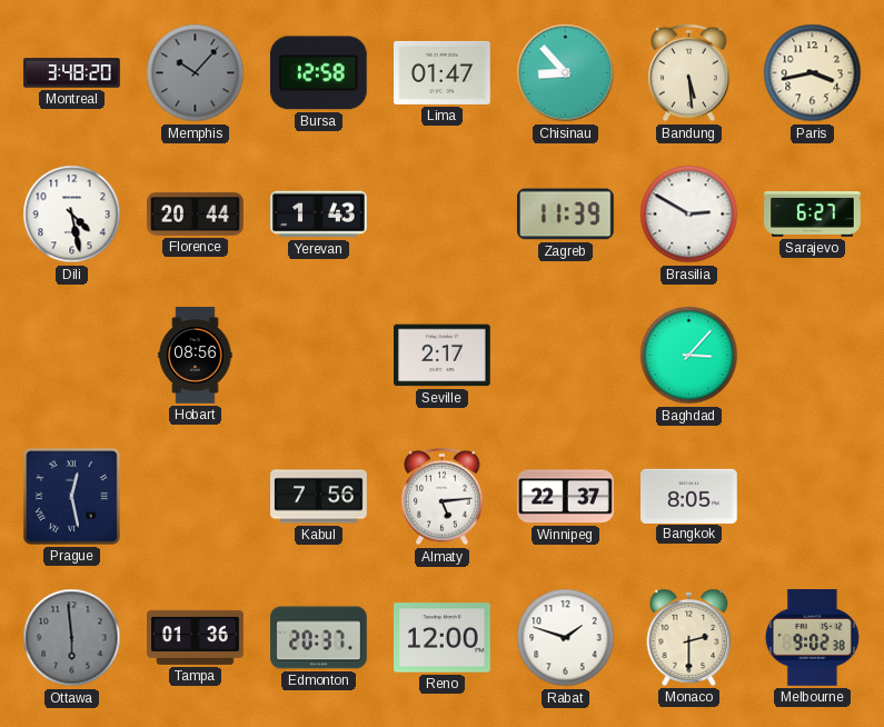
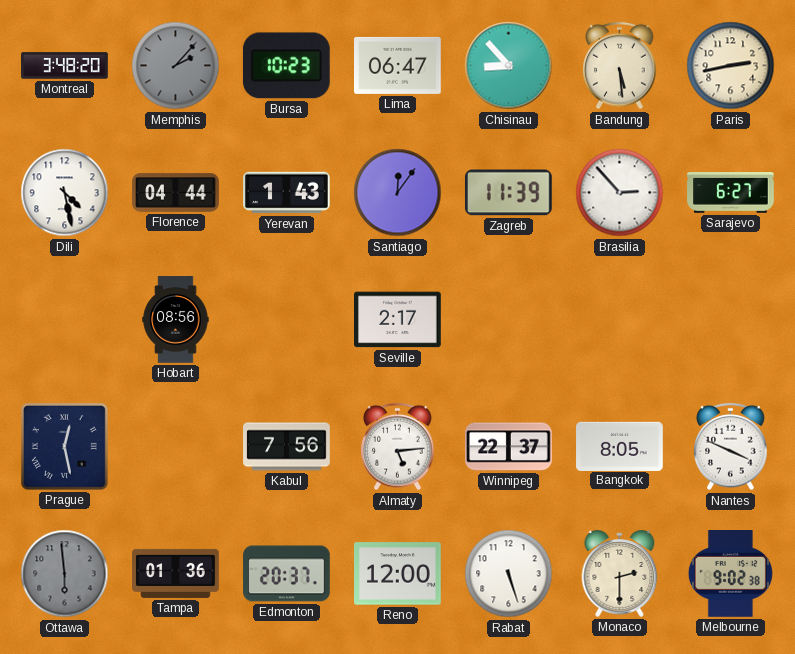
Memphis: 10:07 -> 2:07 (176, 66)
Bursa: 12:58 -> 10:23 (286, 66)
Lima: 01:47 -> 06:47 (398, 65)
Paris: 3:43 -> 2:43 (731, 66)
Florence: 20:44 -> 04:44 (176, 193)
Santiago: none -> 12:06 (398, 193)
Brasilia: 2:50 -> 2:53 (620, 193)
Baghdad: 3:07 -> none (689, 356)
Nantes: none -> 3:49 (731, 447)
Rabat: 1:48 -> 5:27 (509, 574)
